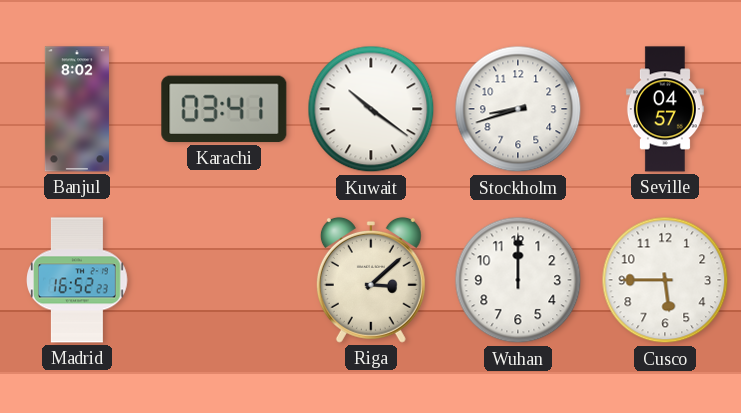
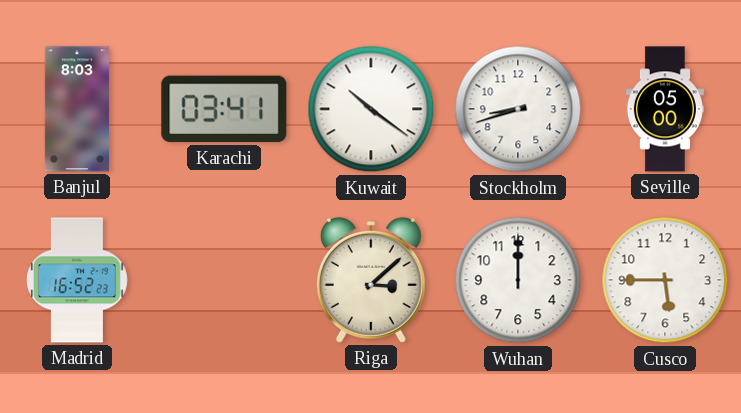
Banjul: 8:02 -> 8:03 (77, 109)
Seville: 04:57 -> 05:00 (665, 109)
